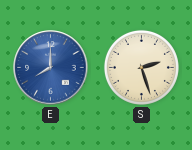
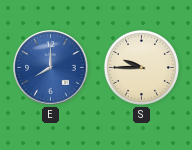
S: 2:27 -> 9:45 (141, 67)
